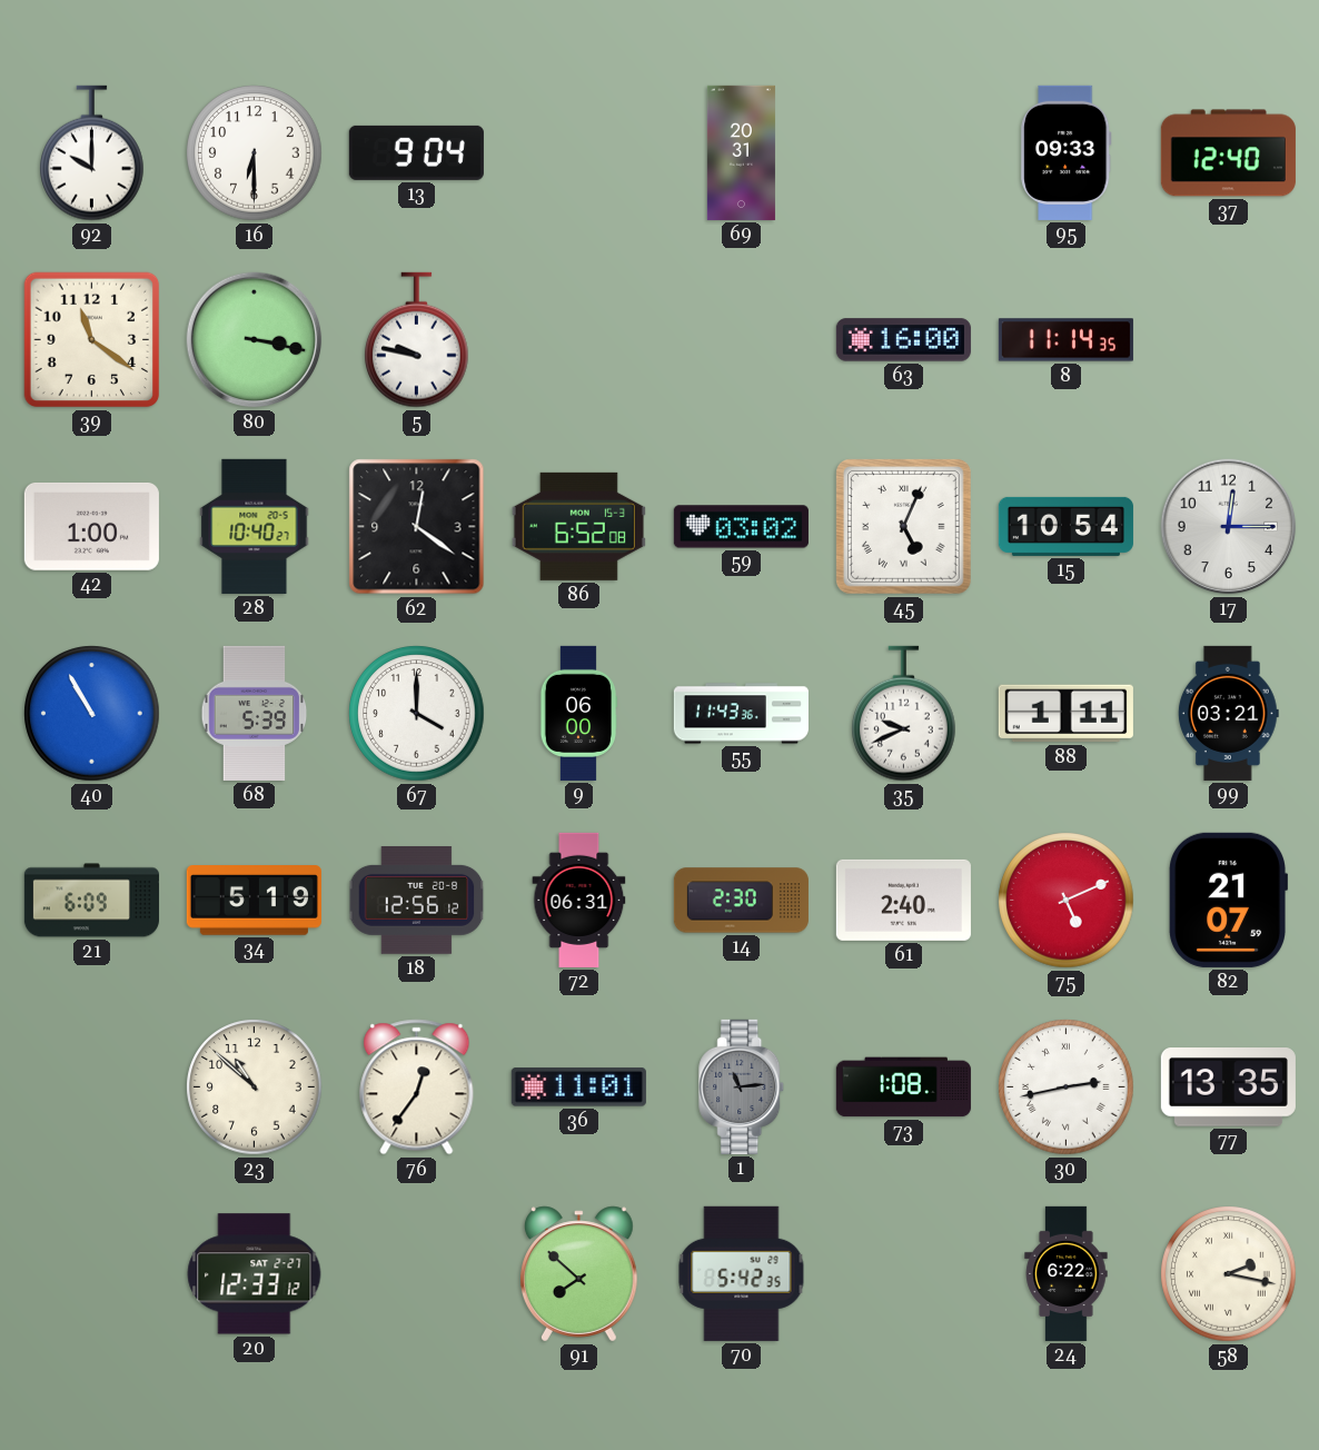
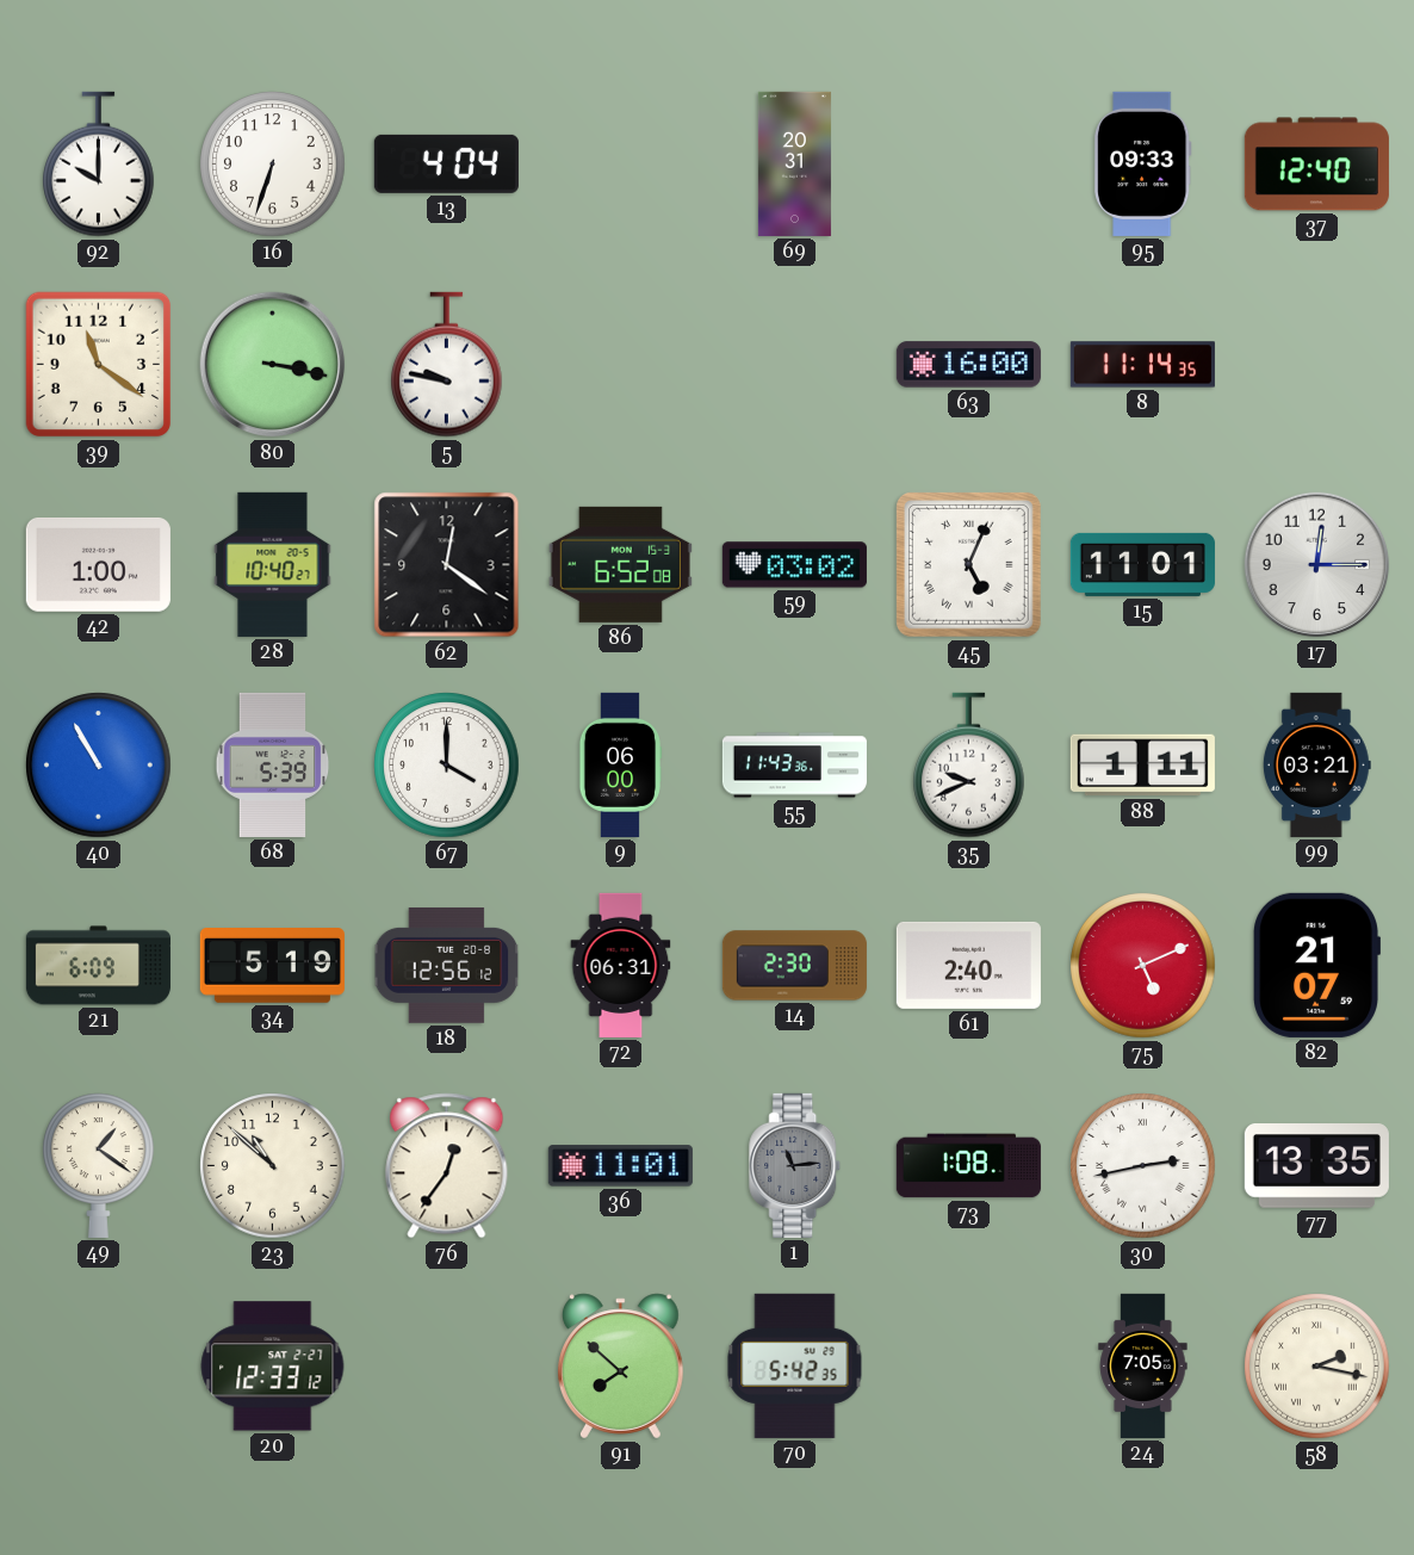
16: 6:30 -> 6:33 (273, 165)
13: 9:04 -> 4:04 (446, 163)
15: 10:54 -> 11:01 (1142, 564)
49: none -> 1:21 (99, 1165)
24: 6:22 -> 7:05 (1143, 1365)
